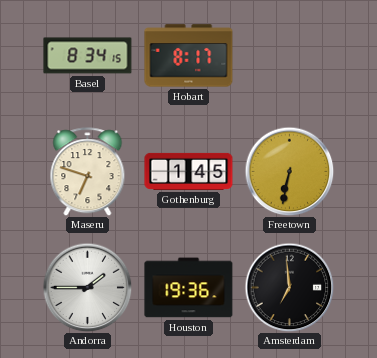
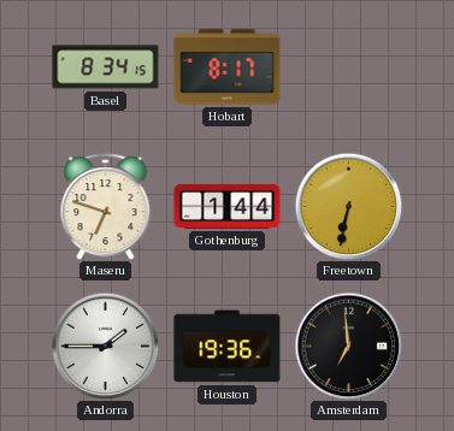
Gothenburg: 1:45 -> 1:44 (228, 206)
